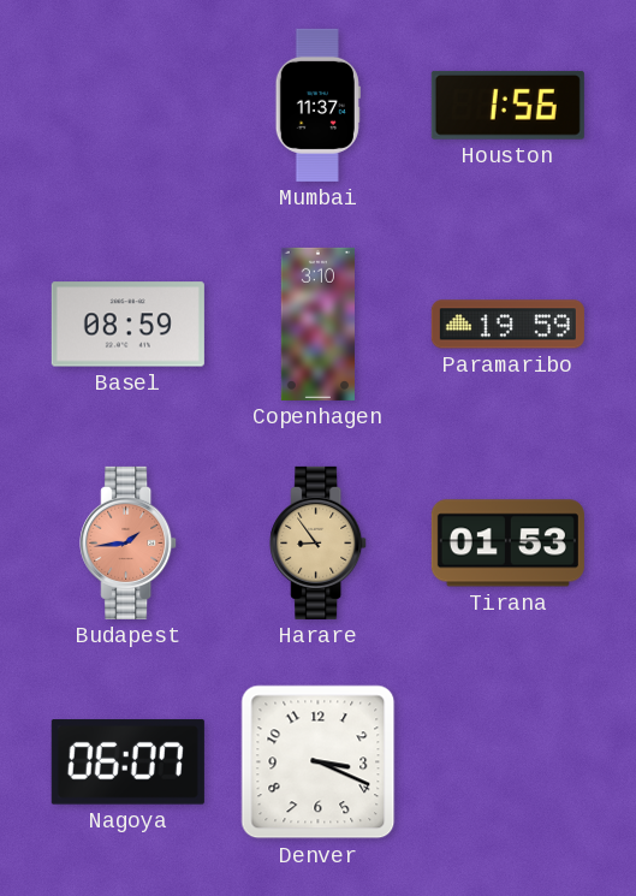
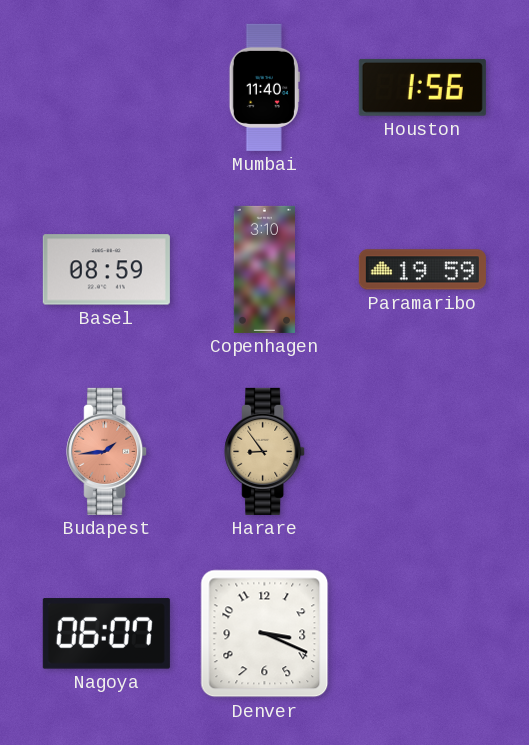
Mumbai: 11:37 -> 11:40 (264, 87)
Tirana: 01:53 -> none (507, 544)
